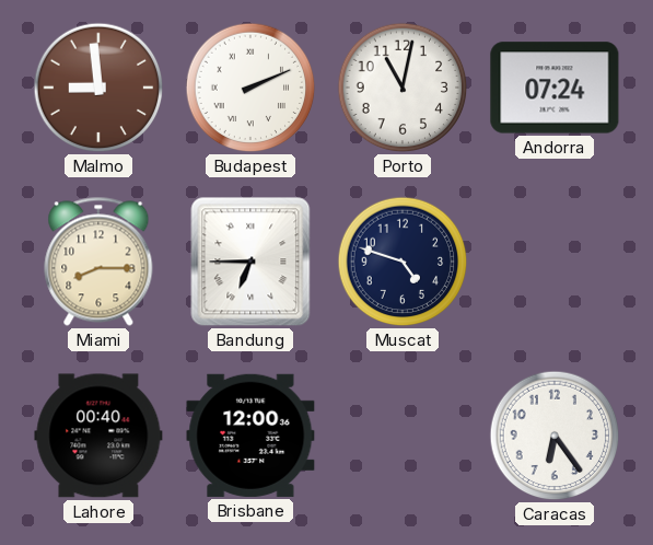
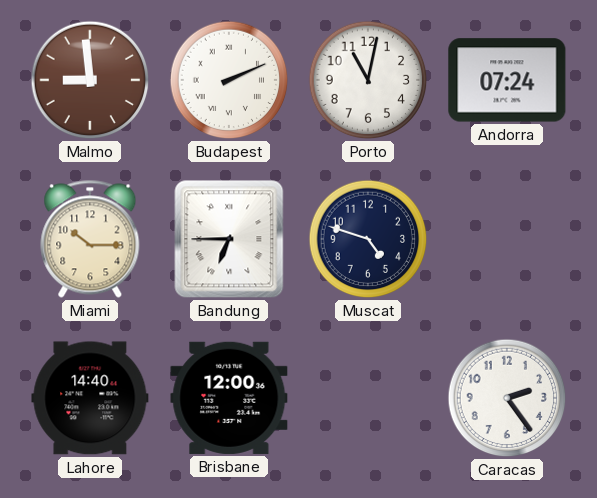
Miami: 8:15 -> 10:15 (90, 239)
Lahore: 00:40 -> 14:40 (90, 398)
Caracas: 6:24 -> 2:24 (507, 398)
